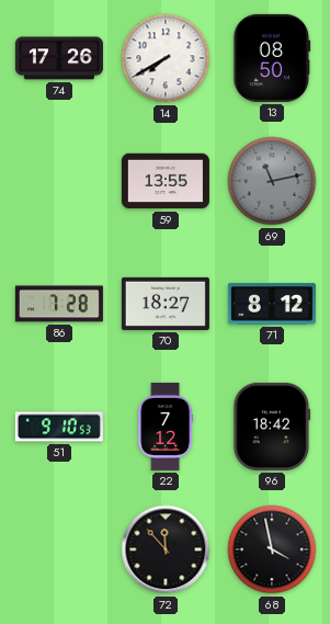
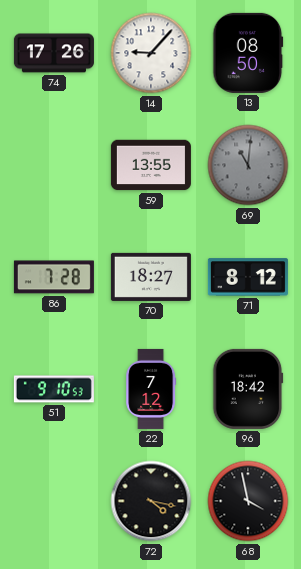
14: 7:40 -> 9:07 (151, 53)
69: 11:13 -> 11:01 (248, 165)
72: 11:53 -> 4:17 (151, 501)
